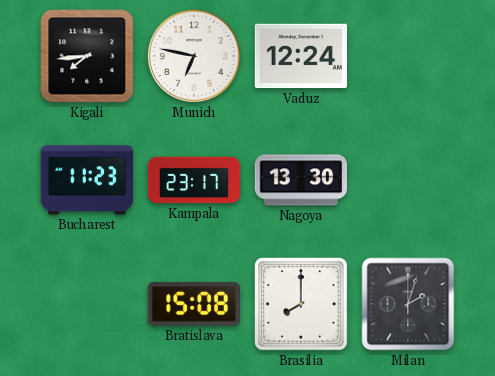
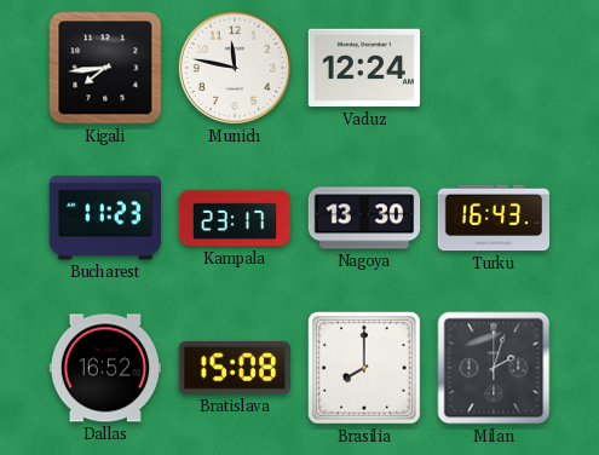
Munich: 6:47 -> 11:47 (235, 68)
Turku: none -> 16:43 (494, 218)
Dallas: none -> 16:52 (105, 368)
